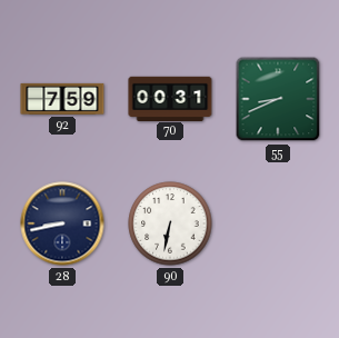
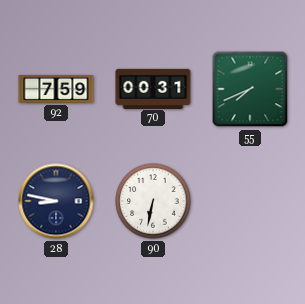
55: 8:41 -> 7:41 (250, 89)
28: 8:43 -> 8:47 (56, 201)
